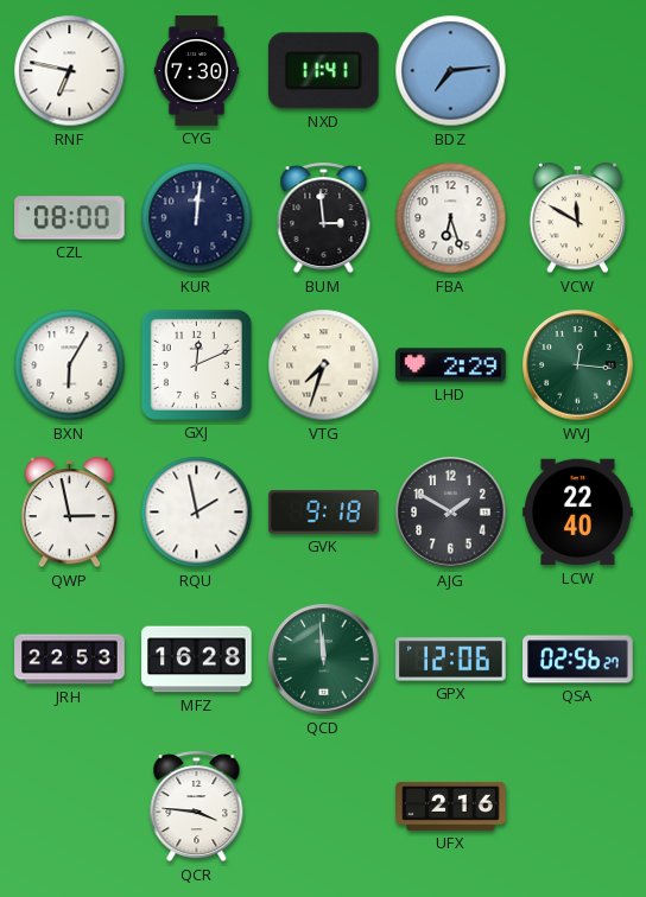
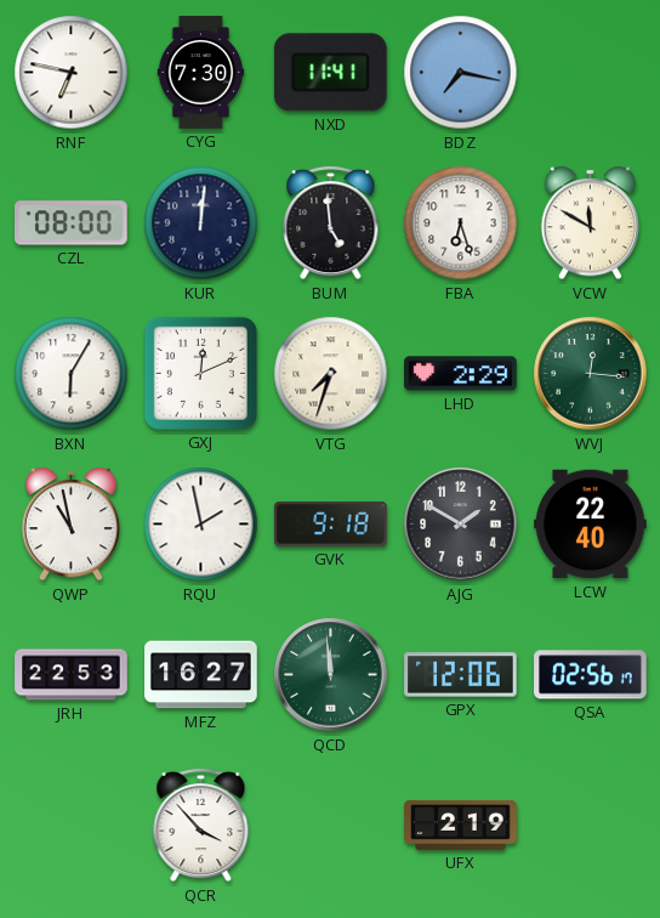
BDZ: 7:14 -> 7:17 (461, 73)
BUM: 2:59 -> 4:59 (331, 223)
QWP: 2:58 -> 10:58 (72, 525)
MFZ: 16:28 -> 16:27 (201, 675)
QSA: 02:56:27 -> 02:56:17 (591, 675)
QCR: 3:46 -> 3:53 (201, 826)
UFX: 2:16 -> 2:19 (461, 824)
